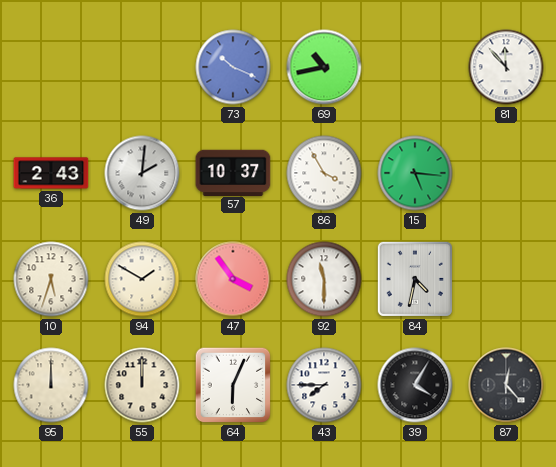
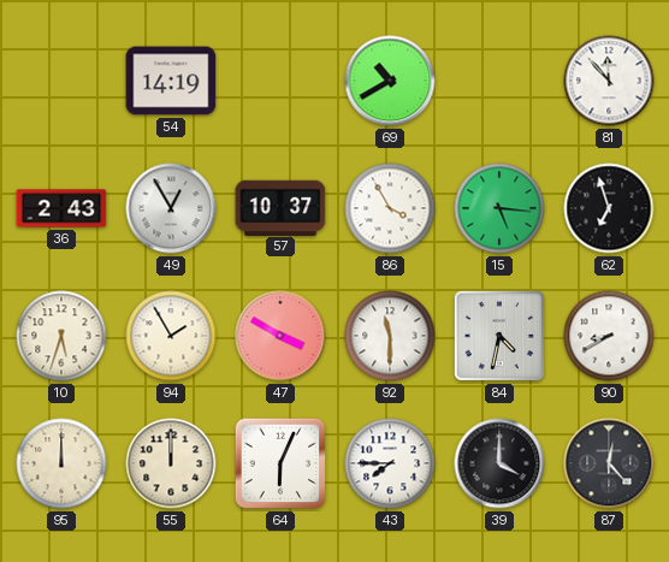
54: none -> 14:19 (171, 81)
73: 10:19 -> none (233, 67)
69: 10:43 -> 10:40 (390, 81)
49: 2:01 -> 12:55 (171, 208)
62: none -> 6:57 (609, 208)
94: 1:50 -> 1:55 (171, 336)
47: 3:54 -> 3:50 (280, 336)
90: none -> 8:40 (609, 336)
39: 4:05 -> 4:00 (499, 463)
